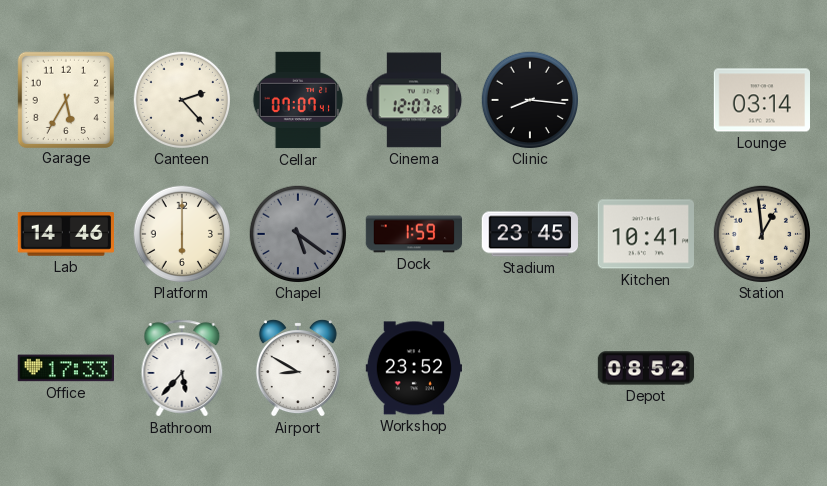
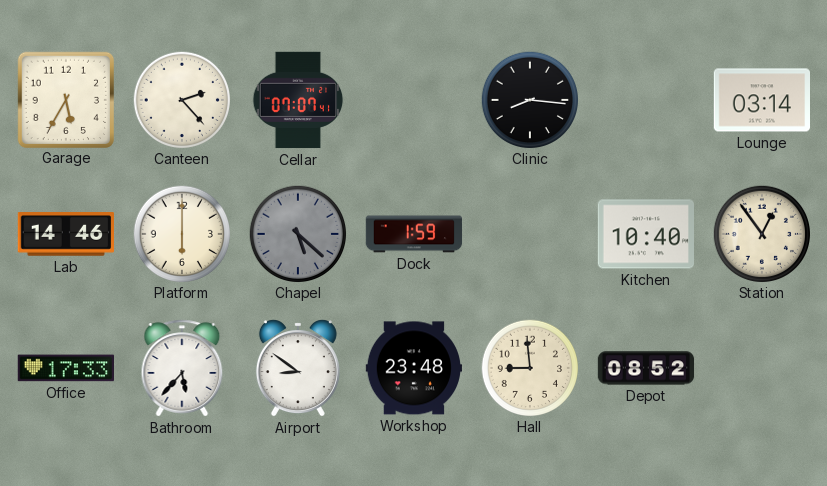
Cinema: 12:07 -> none (414, 100)
Chapel: 5:21 -> 5:22 (297, 233)
Stadium: 23:45 -> none (529, 234)
Kitchen: 10:41 -> 10:40 (645, 234)
Station: 12:59 -> 12:54 (761, 233)
Airport: 8:50 -> 8:51 (298, 368)
Workshop: 23:52 -> 23:48 (414, 368)
Hall: none -> 8:59 (529, 367)
